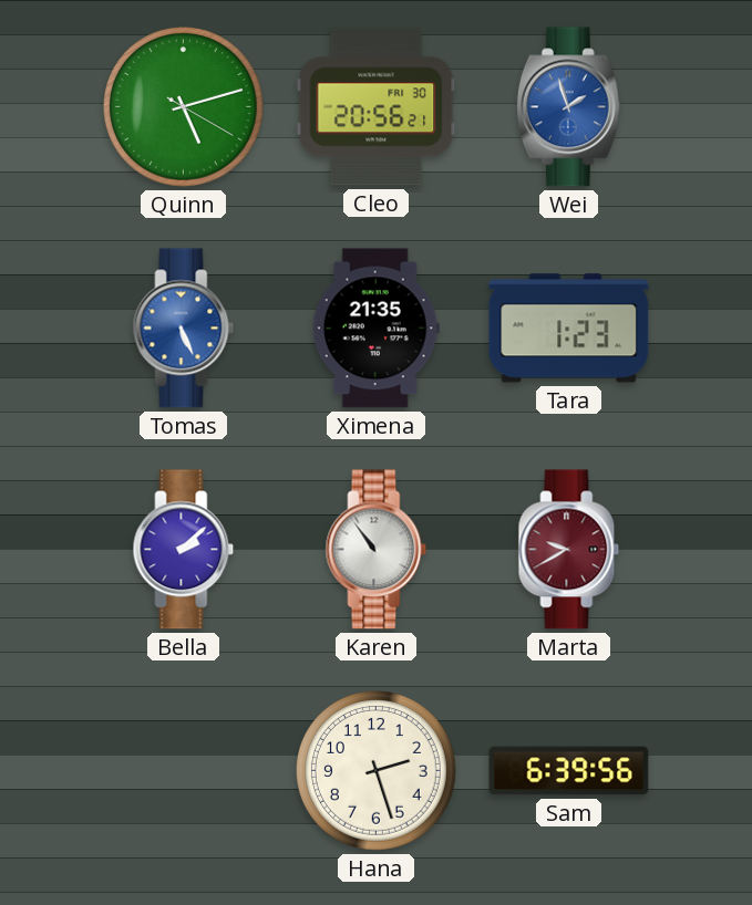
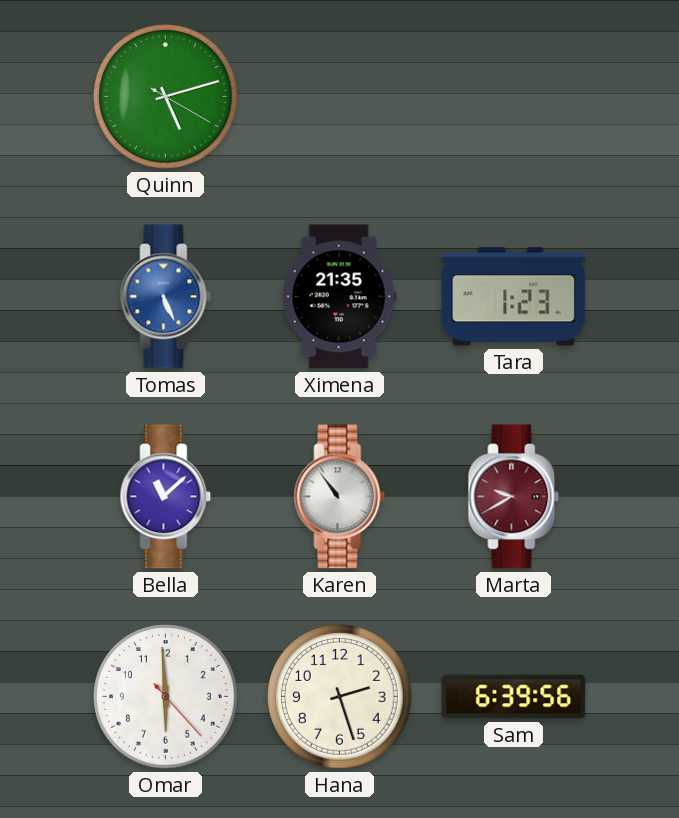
Cleo: 20:56 -> none (377, 107)
Wei: 1:57 -> none (568, 107)
Bella: 2:08 -> 11:08 (166, 497)
Omar: none -> 5:59 (166, 697)
